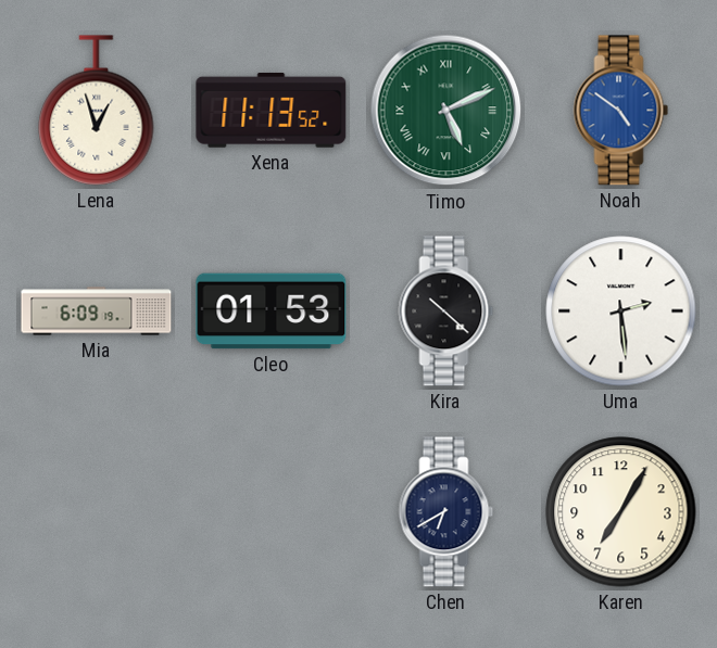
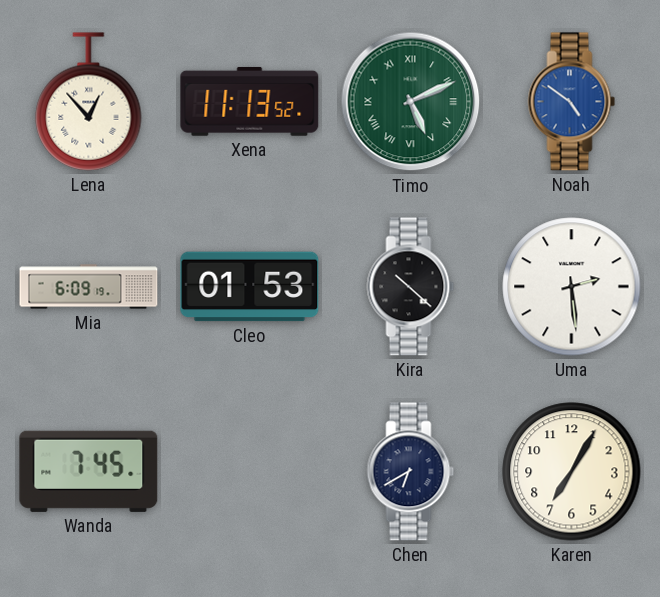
Lena: 12:57 -> 12:53 (89, 102)
Wanda: none -> 7:45 (89, 471)
